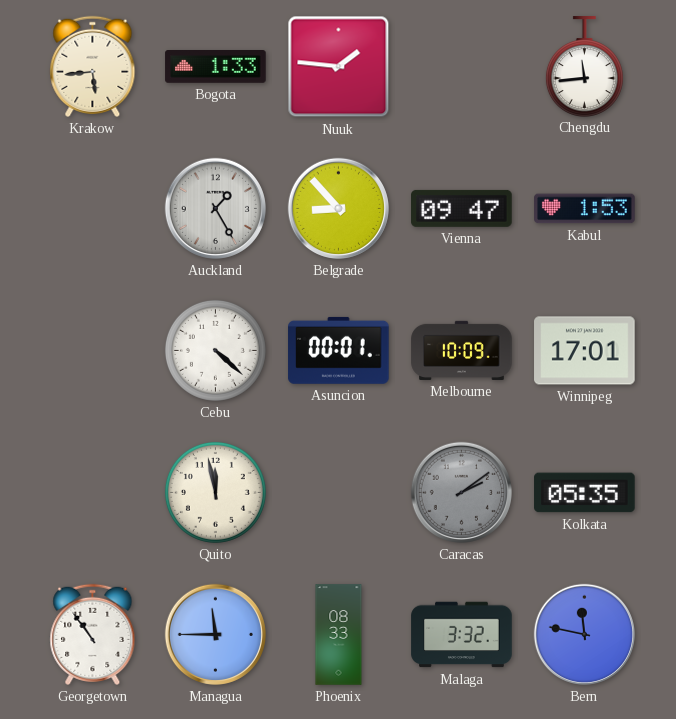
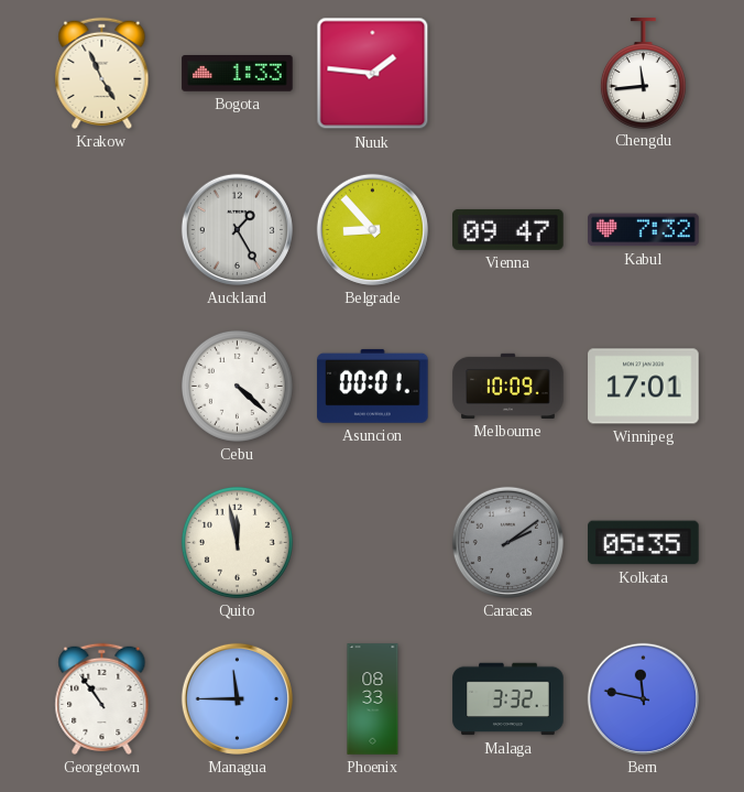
Krakow: 5:44 -> 4:56 (102, 73)
Kabul: 1:53 -> 7:32 (644, 230)
